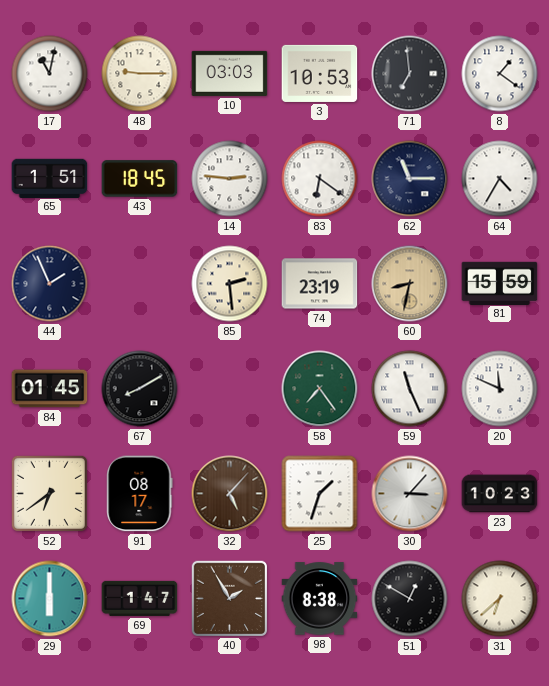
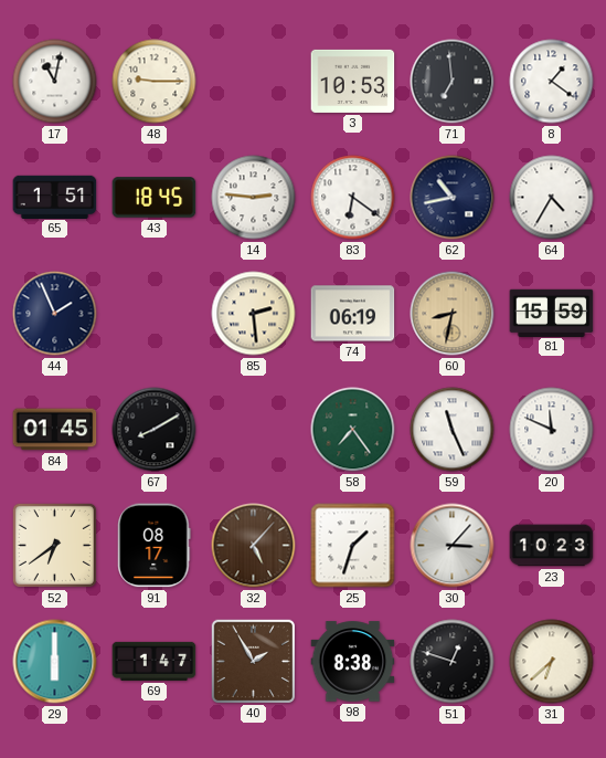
10: 03:03 -> none (230, 73)
62: 11:15 -> 10:43 (453, 198)
74: 23:19 -> 06:19 (353, 314)
51: 12:50 -> 12:48 (453, 662)
